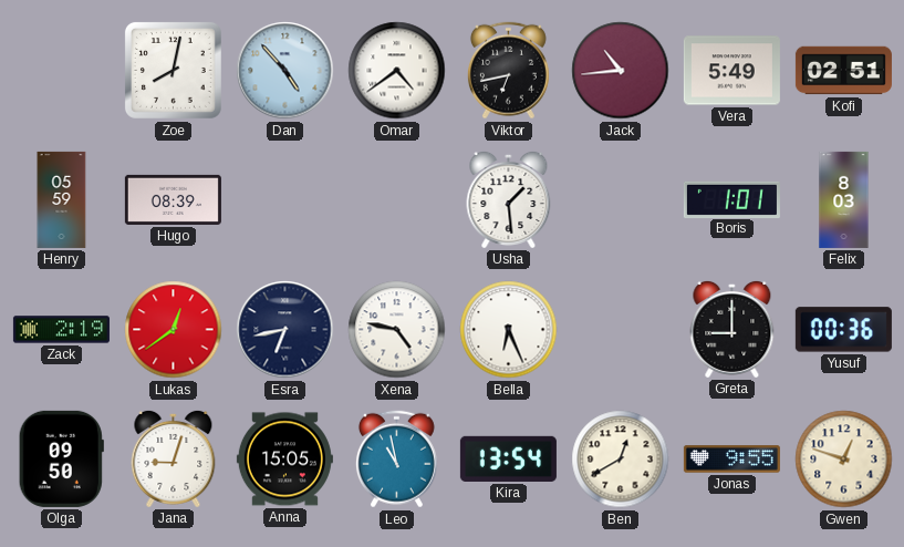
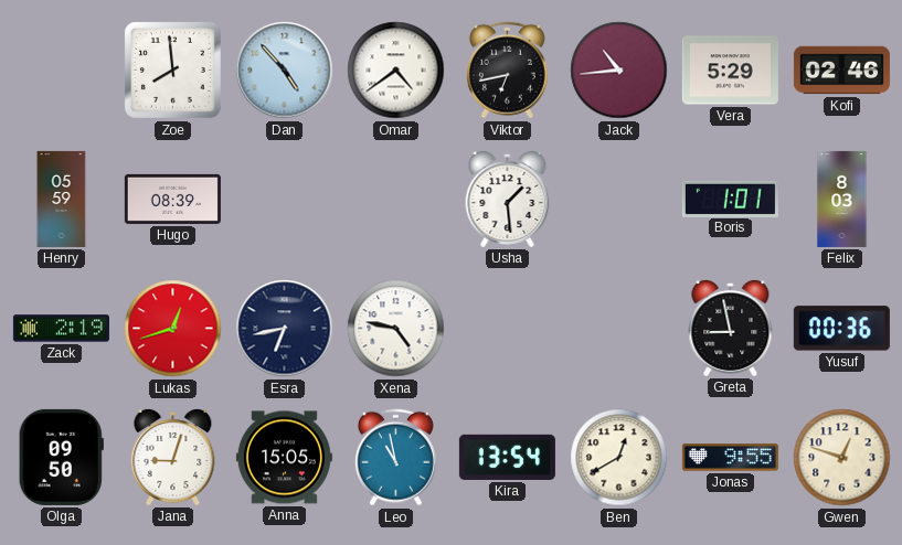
Zoe: 8:02 -> 7:59 (172, 70)
Vera: 5:49 -> 5:29 (730, 71)
Kofi: 02:51 -> 02:46 (841, 71)
Lukas: 12:39 -> 12:42 (173, 329)
Bella: 6:26 -> none (509, 330)
Greta: 9:00 -> 8:58 (731, 328)
